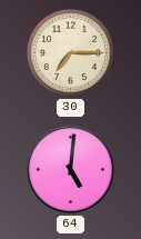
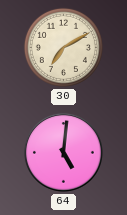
30: 7:15 -> 7:10 (63, 47)
